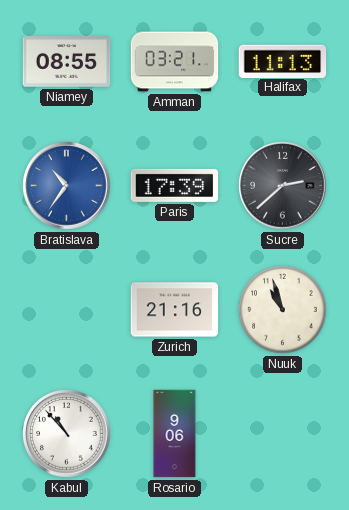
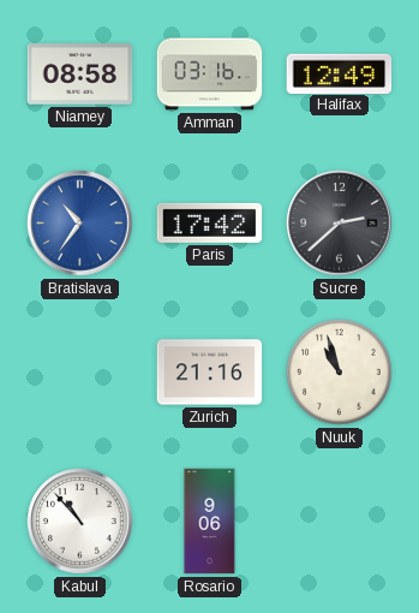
Niamey: 08:55 -> 08:58 (80, 75)
Amman: 03:21 -> 03:16 (210, 75)
Halifax: 11:13 -> 12:49 (340, 73)
Paris: 17:39 -> 17:42 (210, 222)
